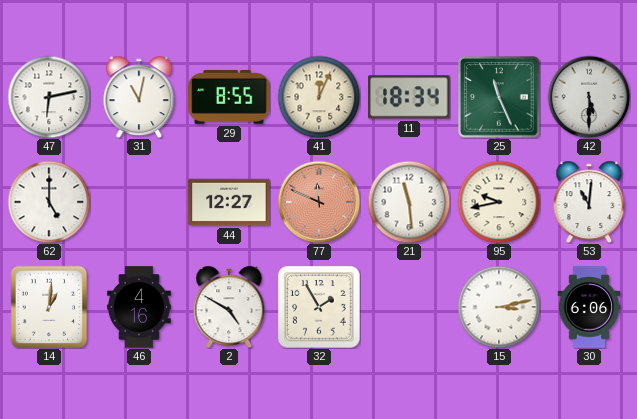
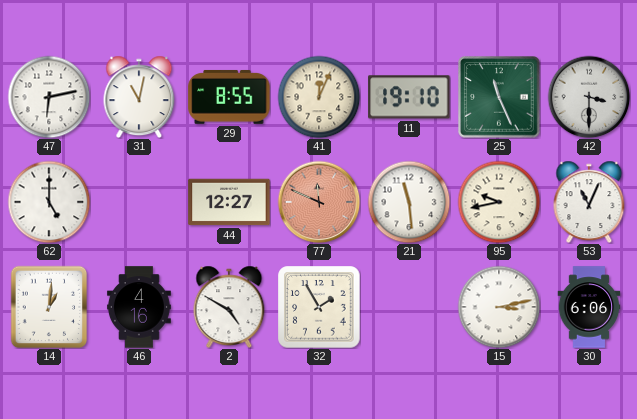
11: 18:34 -> 19:10 (409, 97)
42: 5:30 -> 3:30 (589, 97)
53: 11:01 -> 11:04 (589, 202)
